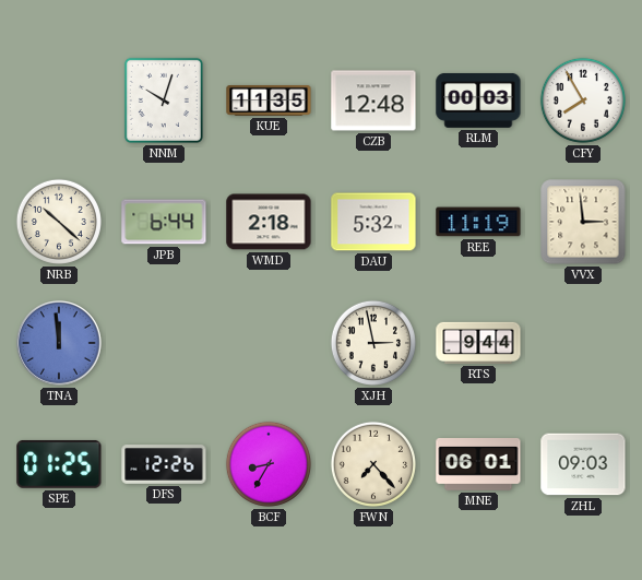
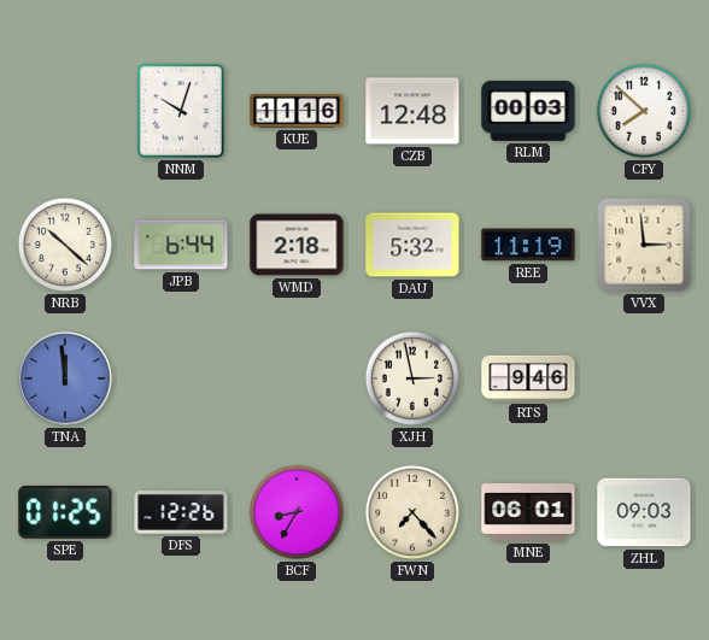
KUE: 11:35 -> 11:16 (297, 111)
CFY: 7:55 -> 7:52 (644, 111)
RTS: 9:44 -> 9:46 (528, 378)
